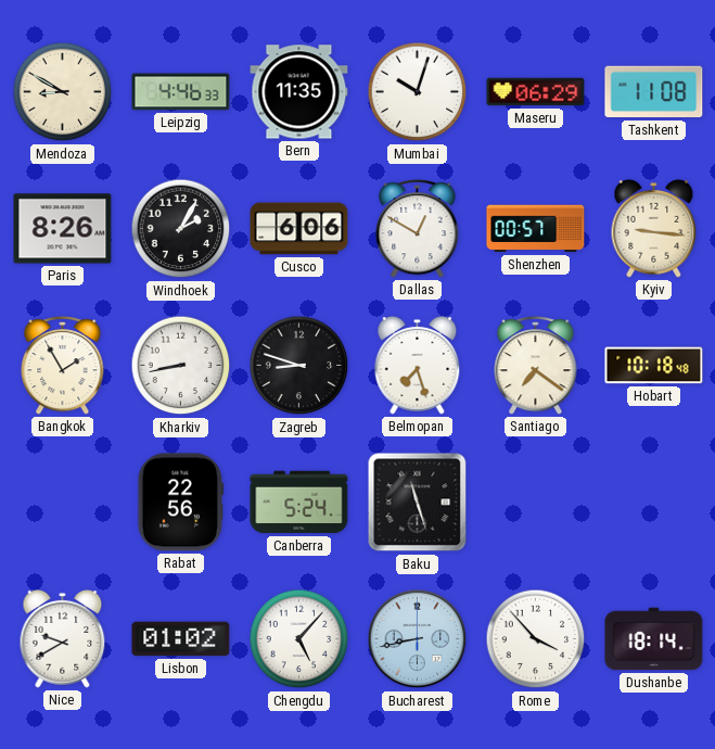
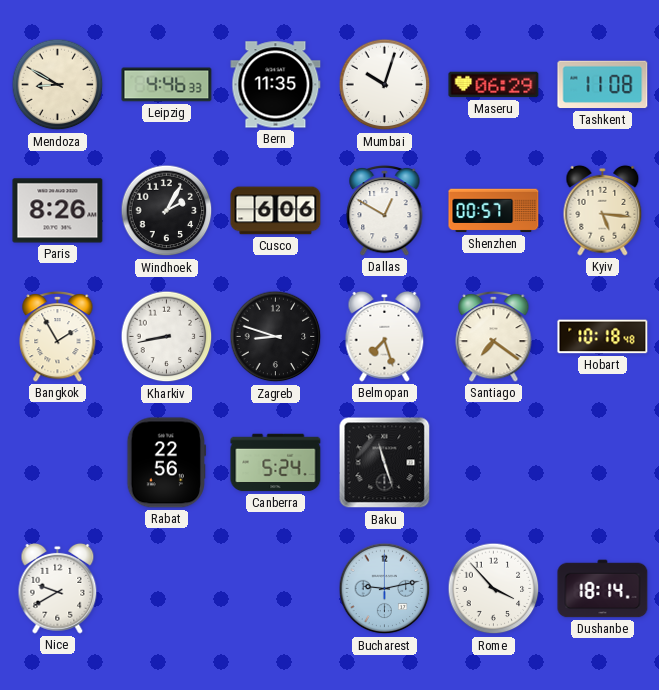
Kyiv: 9:16 -> 5:16 (603, 210)
Lisbon: 01:02 -> none (181, 639)
Chengdu: 5:07 -> none (299, 639)
Bucharest: 8:43 -> 9:13 (385, 589)
